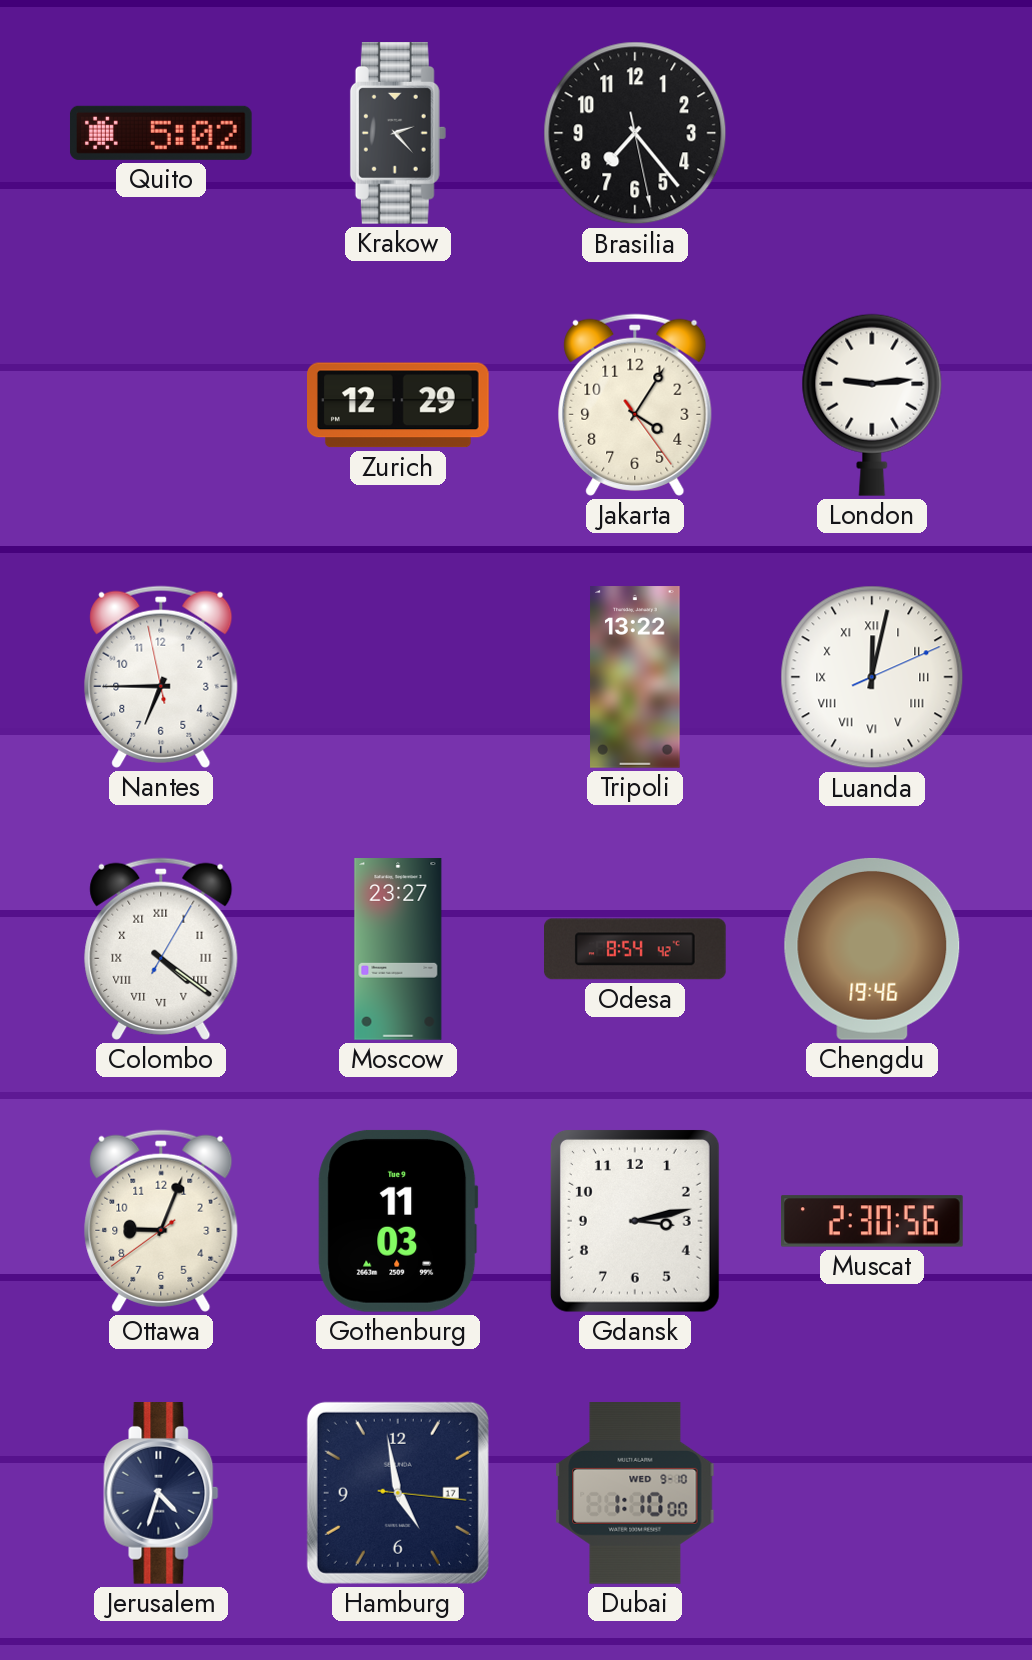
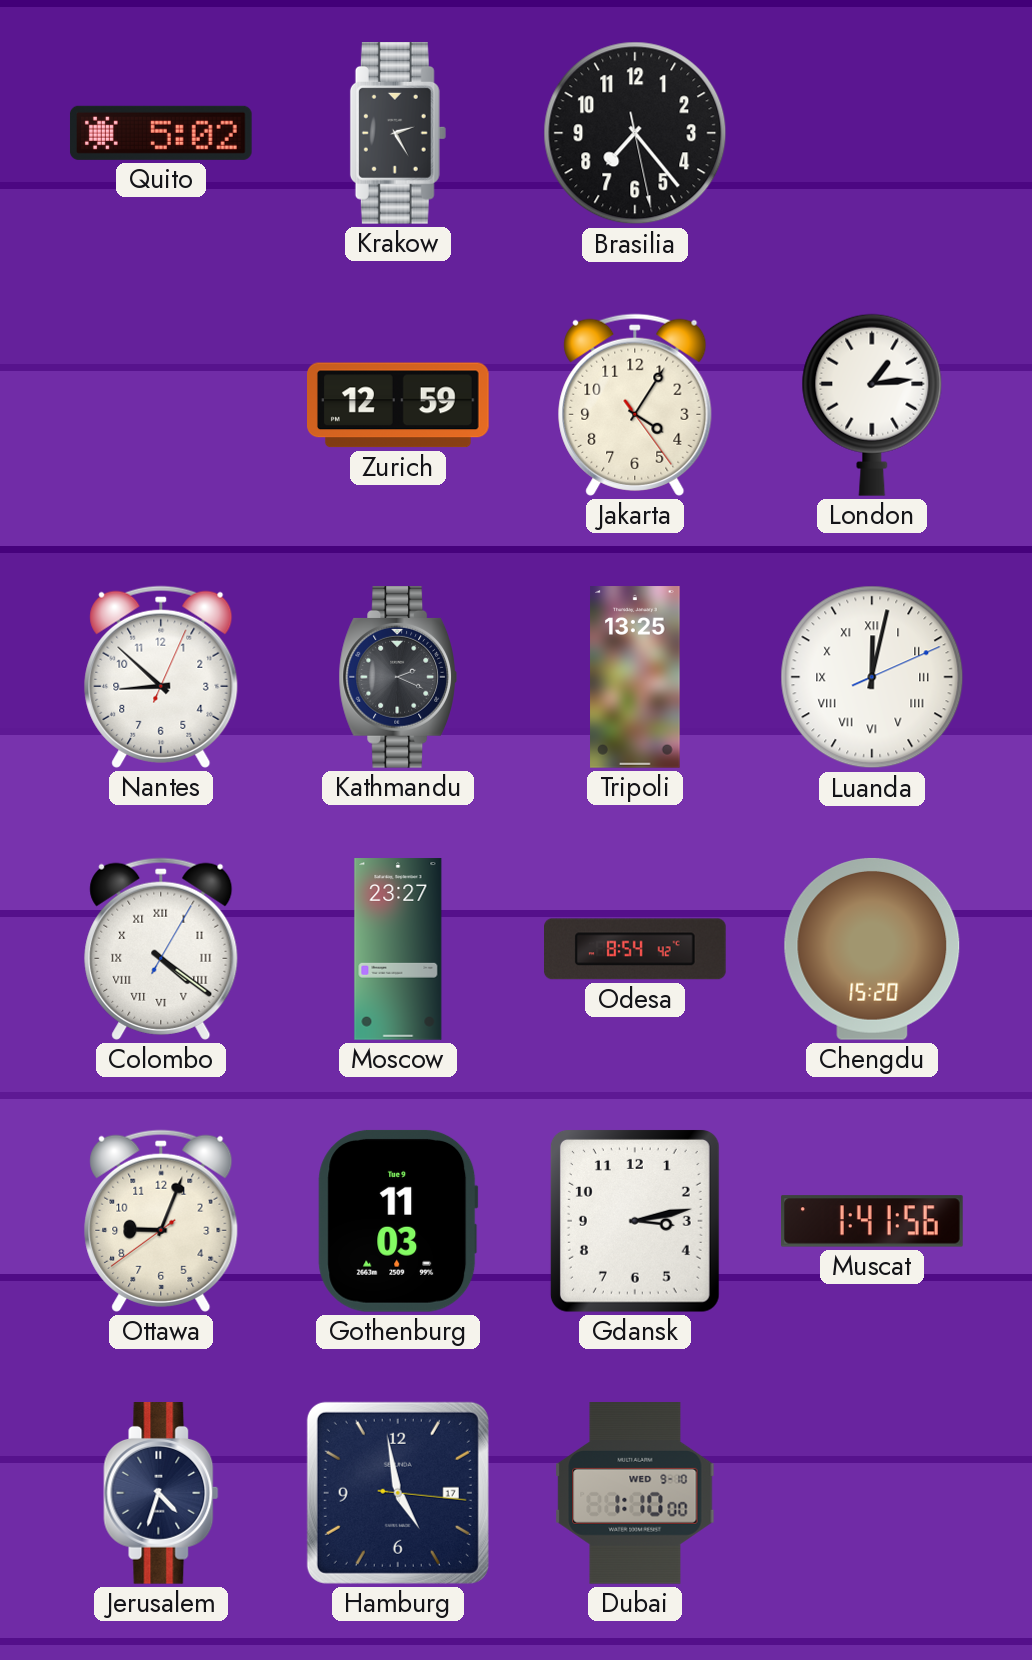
Krakow: 2:23 -> 2:25 (398, 134)
Zurich: 12:29 -> 12:59 (399, 405)
London: 9:14 -> 1:14 (872, 405)
Nantes: 6:44 -> 8:52 (161, 677)
Kathmandu: none -> 2:19 (397, 678)
Tripoli: 13:22 -> 13:25 (635, 677)
Chengdu: 19:46 -> 15:20 (872, 949)
Muscat: 2:30 -> 1:41 (872, 1221)
